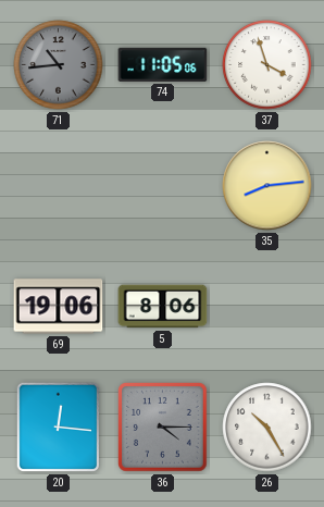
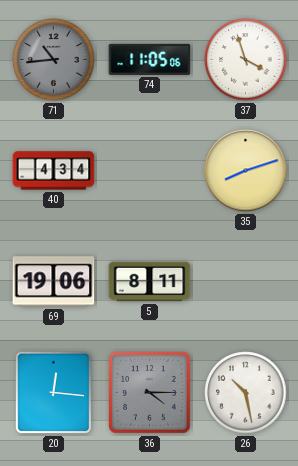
40: none -> 4:34 (54, 171)
35: 8:14 -> 8:12 (246, 171)
5: 8:06 -> 8:11 (150, 282)
26: 10:25 -> 10:28 (246, 393)
